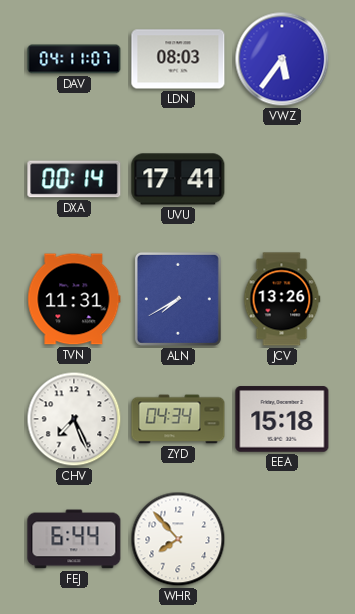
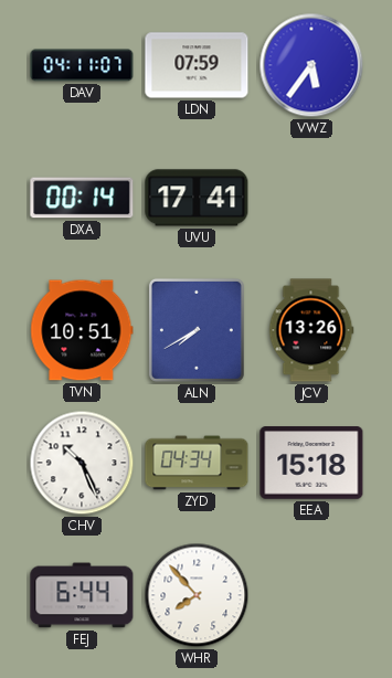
LDN: 08:03 -> 07:59 (197, 65)
TVN: 11:31 -> 10:51 (82, 330)
CHV: 7:26 -> 10:26 (82, 463)
